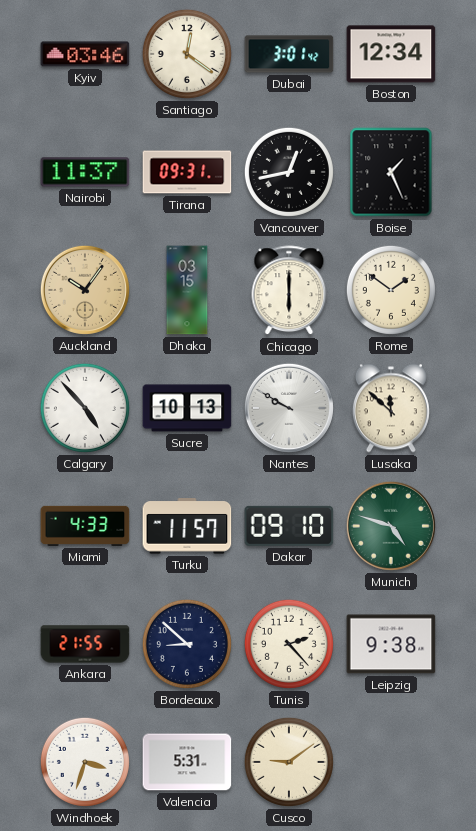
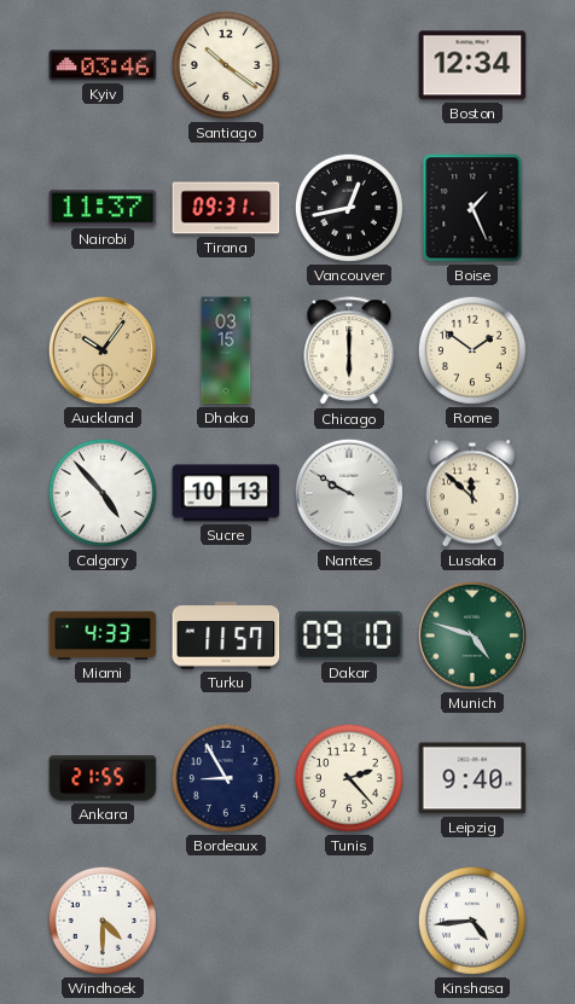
Santiago: 12:21 -> 10:21 (226, 65)
Dubai: 3:01 -> none (289, 54)
Bordeaux: 8:52 -> 8:55 (226, 778)
Leipzig: 9:38 -> 9:40 (472, 778)
Windhoek: 3:33 -> 4:30 (103, 921)
Valencia: 5:31 -> none (187, 762)
Cusco: 9:09 -> none (289, 762)
Kinshasa: none -> 4:44 (472, 921)
